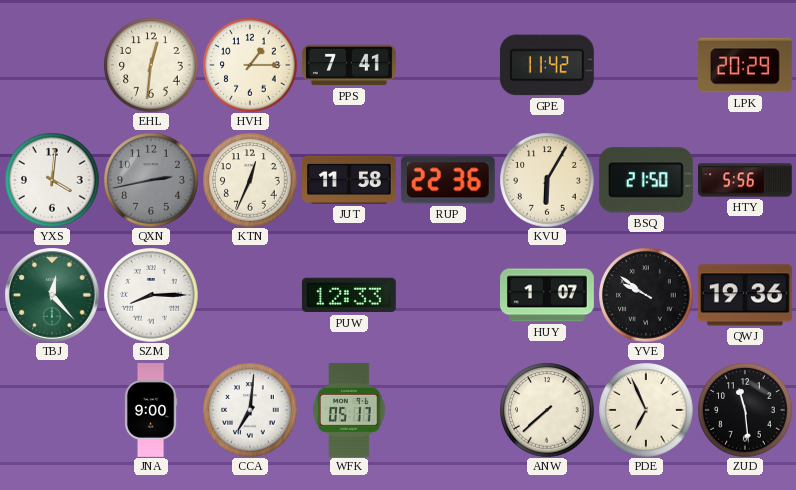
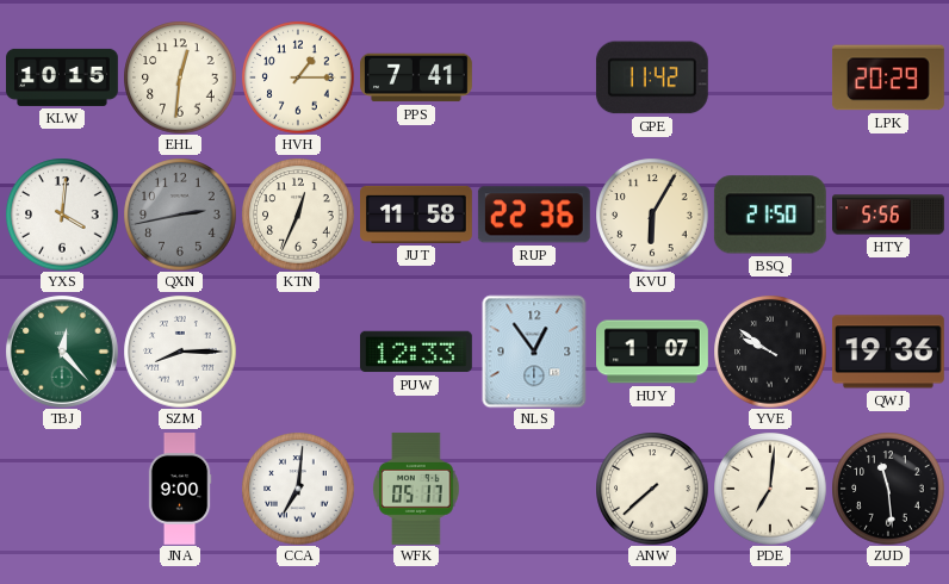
KLW: none -> 10:15 (63, 77)
NLS: none -> 12:54 (534, 352)
PDE: 6:56 -> 7:01 (770, 489)
